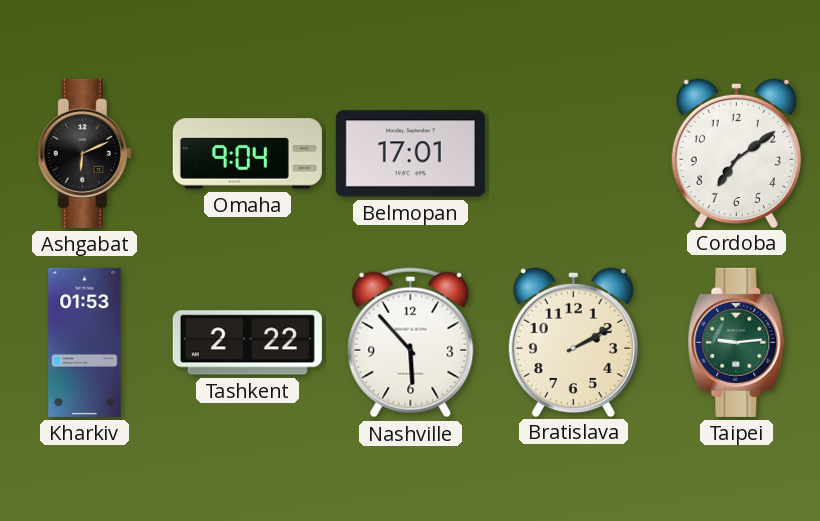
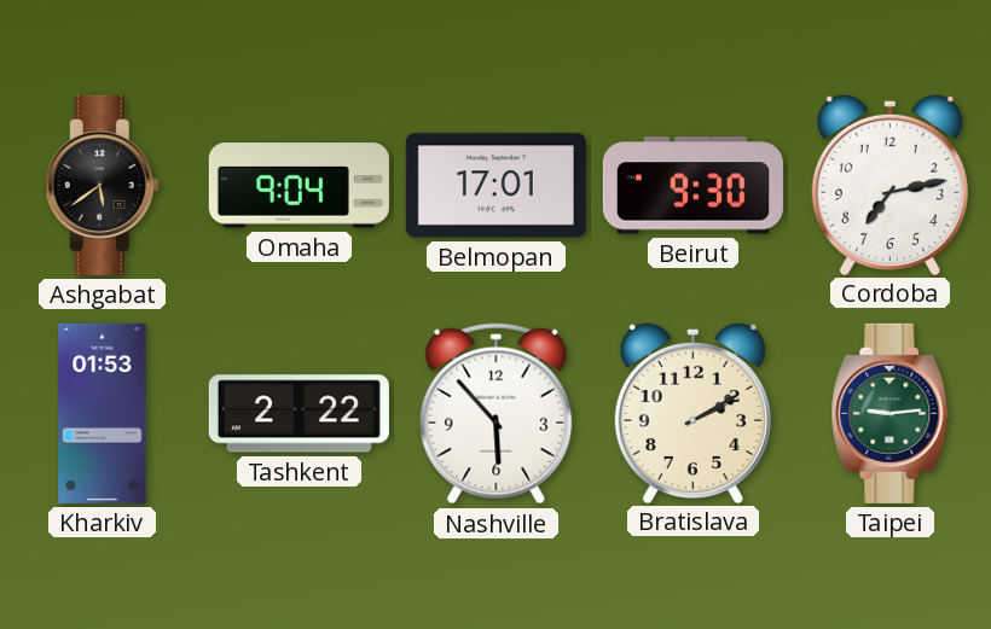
Ashgabat: 6:11 -> 5:39 (102, 185)
Beirut: none -> 9:30 (692, 186)
Cordoba: 7:09 -> 7:13 (889, 184)
